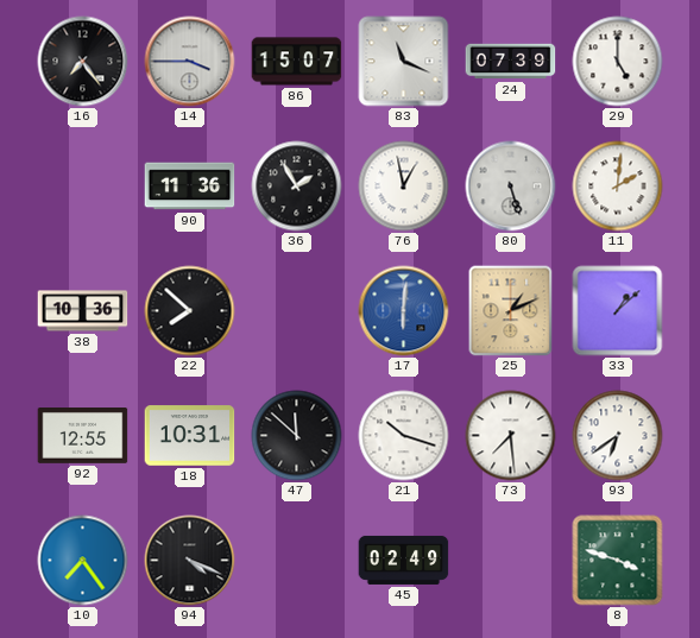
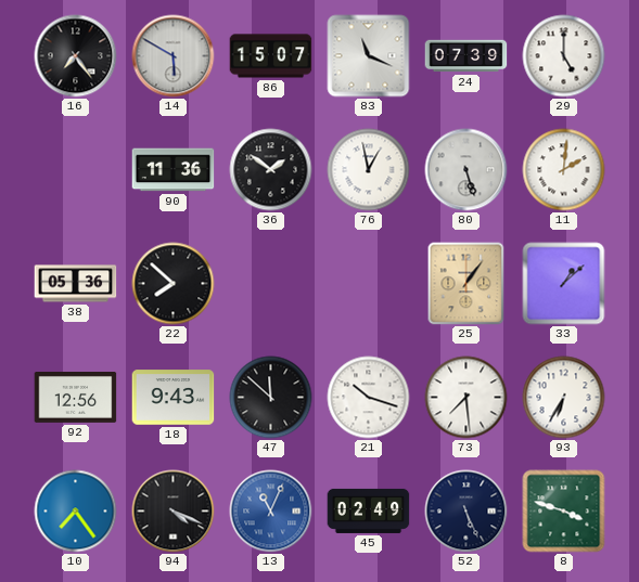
14: 3:45 -> 5:50 (174, 56)
36: 1:55 -> 1:51 (271, 170)
38: 10:36 -> 05:36 (76, 284)
17: 6:01 -> none (404, 311)
25: 1:11 -> 1:06 (467, 284)
92: 12:55 -> 12:56 (76, 398)
18: 10:31 -> 9:43 (174, 398)
93: 6:39 -> 6:35 (564, 398)
13: none -> 11:04 (271, 512)
52: none -> 5:26 (467, 512)
